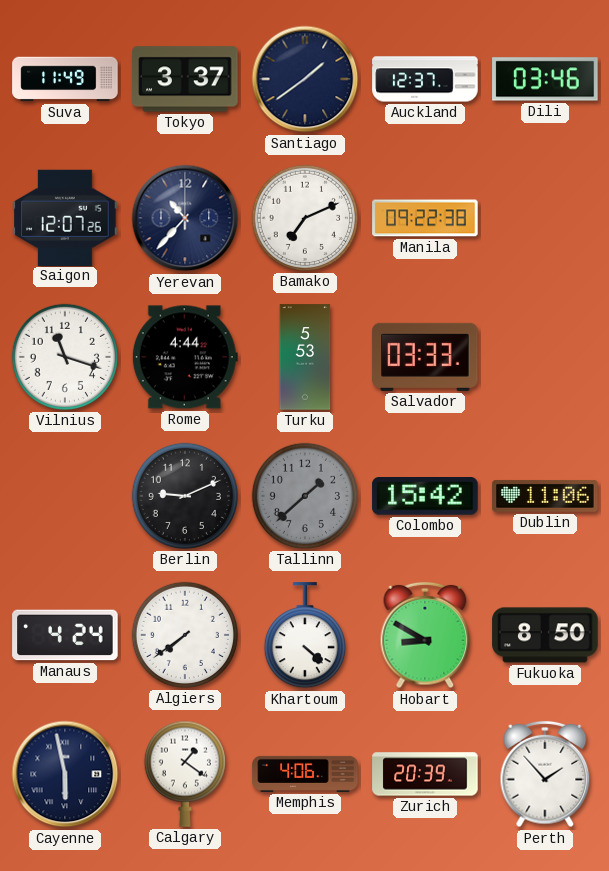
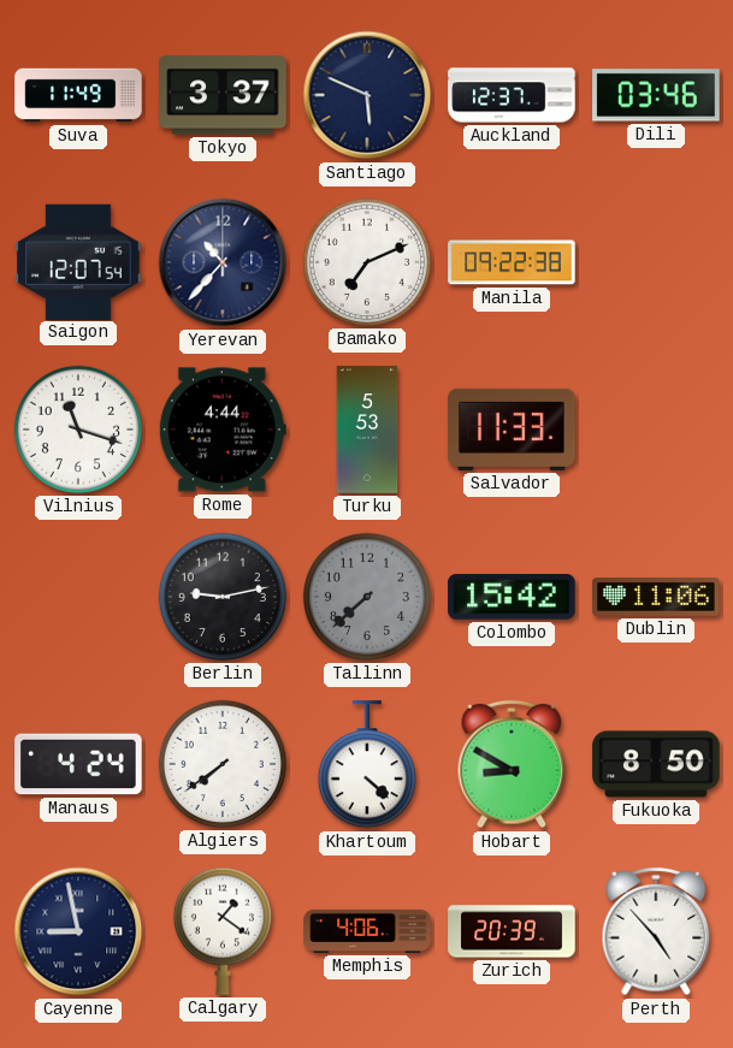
Santiago: 1:39 -> 5:49 (367, 95)
Saigon: 12:07:26 -> 12:07:54 (78, 261)
Salvador: 03:33 -> 11:33 (512, 430)
Berlin: 9:11 -> 9:13 (223, 597)
Tallinn: 1:38 -> 7:38 (367, 597)
Cayenne: 5:58 -> 8:58 (78, 931)
Perth: 1:53 -> 4:53 (656, 931)
